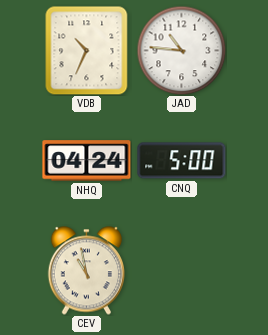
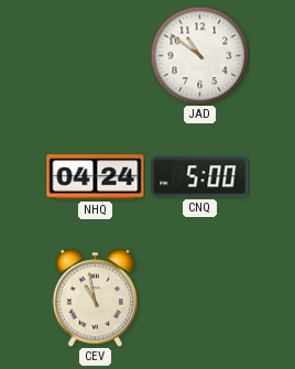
VDB: 10:34 -> none (87, 50)
JAD: 10:46 -> 10:51 (199, 55)
